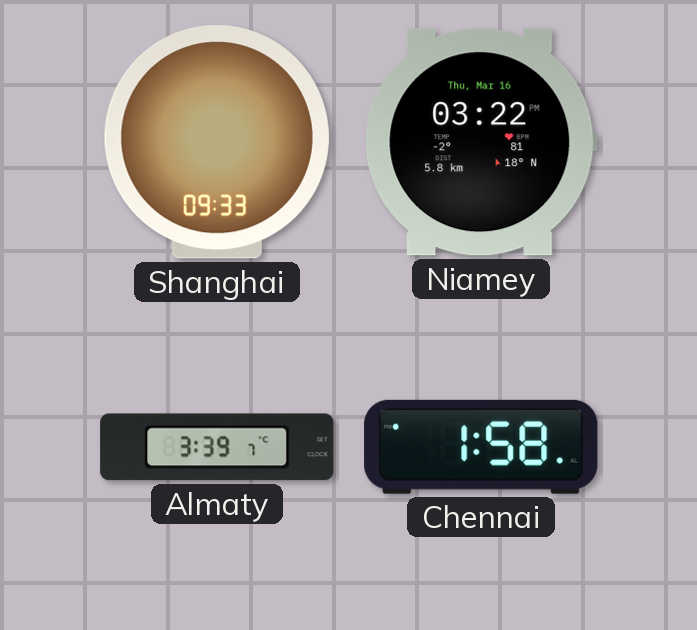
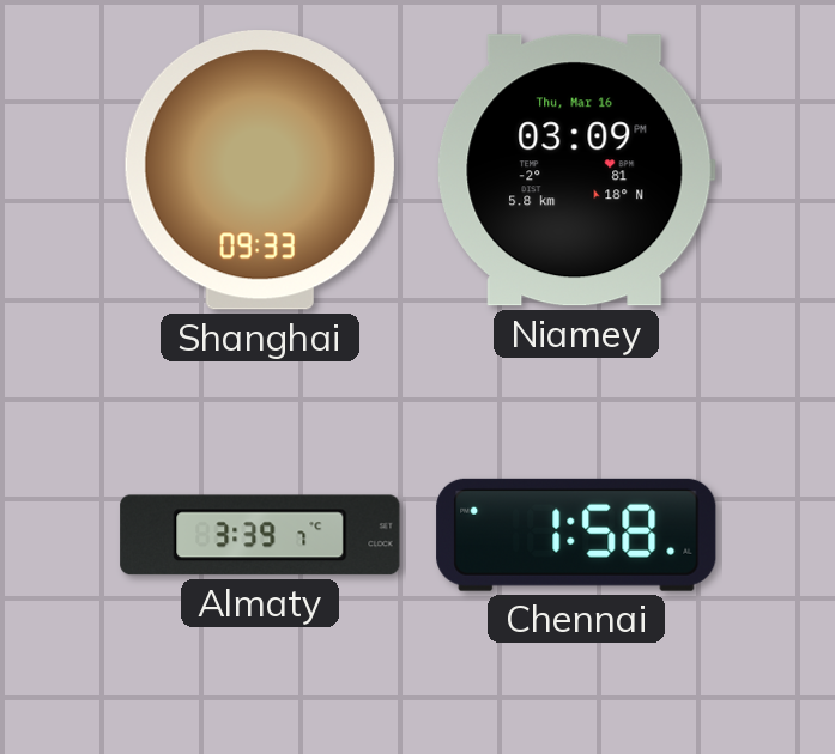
Niamey: 03:22 -> 03:09 (576, 170)
